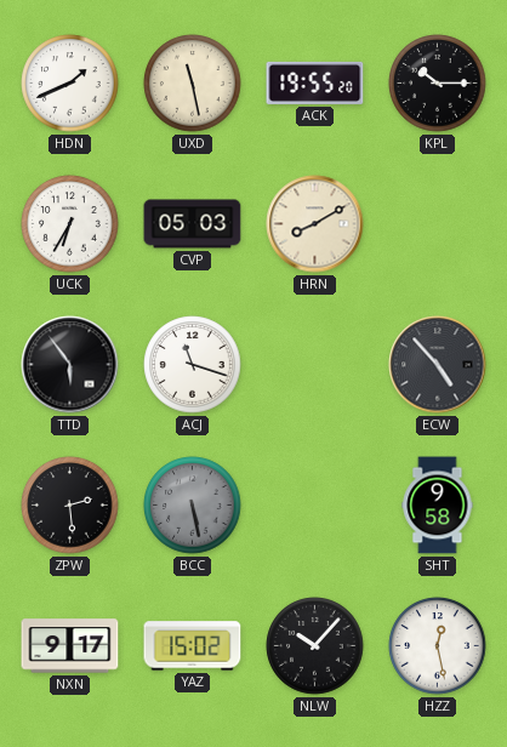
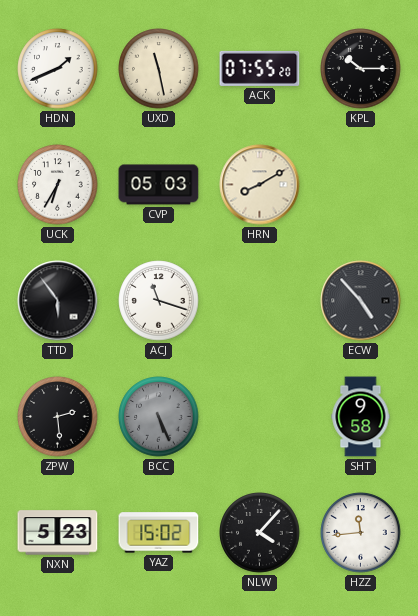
ACK: 19:55 -> 07:55 (260, 68)
BCC: 5:28 -> 5:26 (159, 417)
NXN: 9:17 -> 5:23 (58, 533)
NLW: 10:07 -> 4:07 (260, 533)
HZZ: 12:28 -> 11:44 (361, 533)
